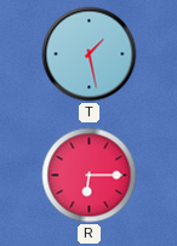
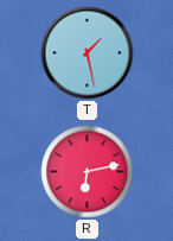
R: 6:15 -> 6:13 (88, 172)
